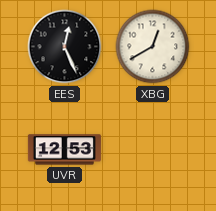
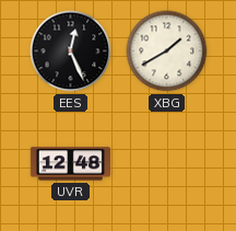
XBG: 12:40 -> 1:40 (167, 51)
UVR: 12:53 -> 12:48 (70, 164)
